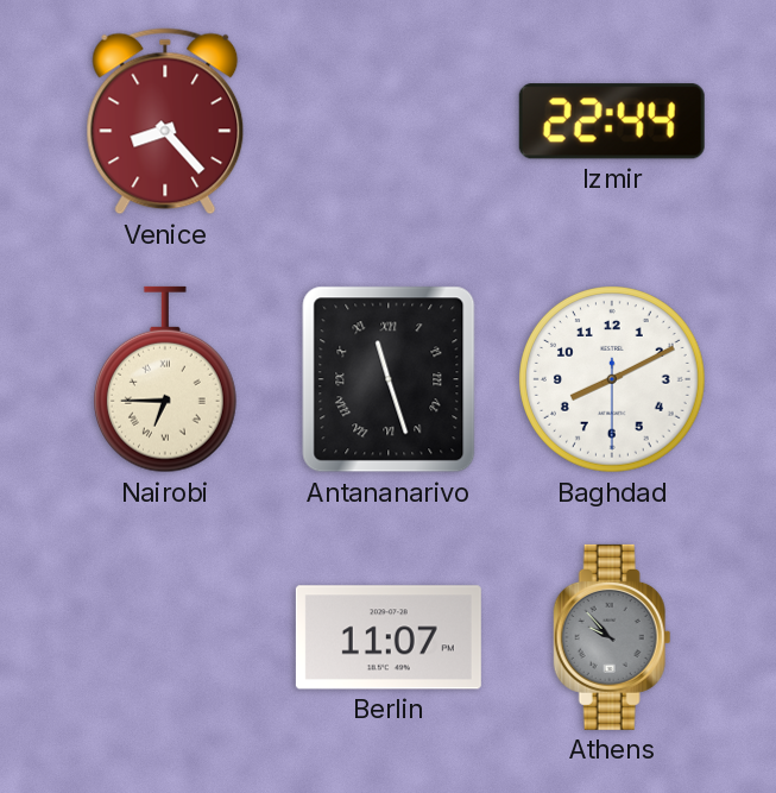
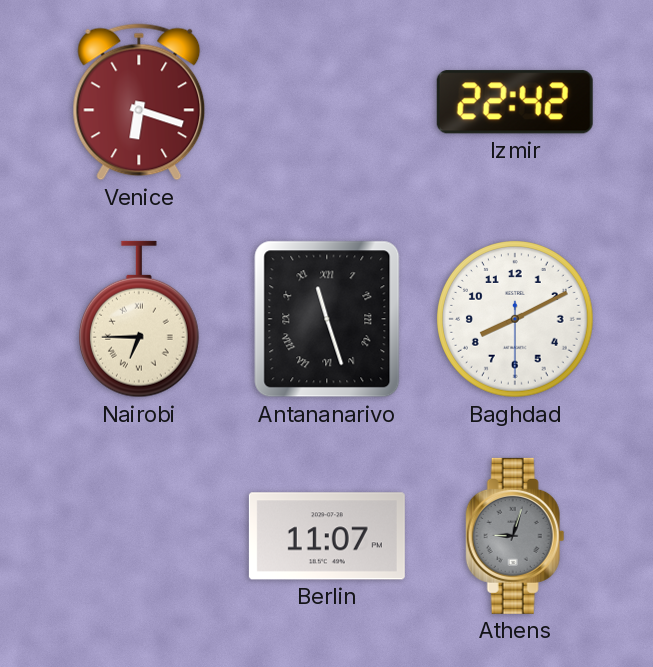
Venice: 8:23 -> 6:18 (139, 102)
Izmir: 22:44 -> 22:42 (515, 102)
Athens: 9:53 -> 9:03 (515, 536)
